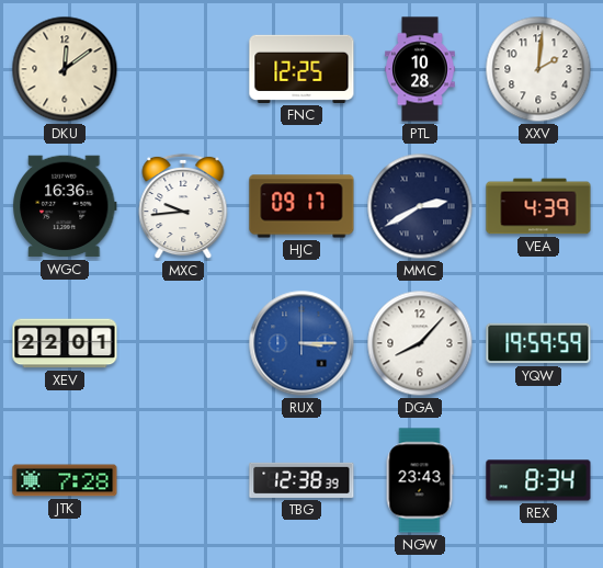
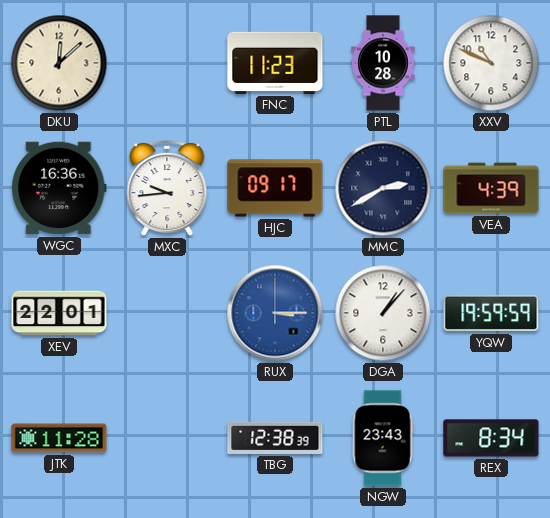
DKU: 12:09 -> 12:08 (59, 63)
FNC: 12:25 -> 11:23 (275, 63)
XXV: 2:01 -> 10:49 (491, 63)
DGA: 8:07 -> 1:07 (383, 313)
JTK: 7:28 -> 11:28 (59, 438)
